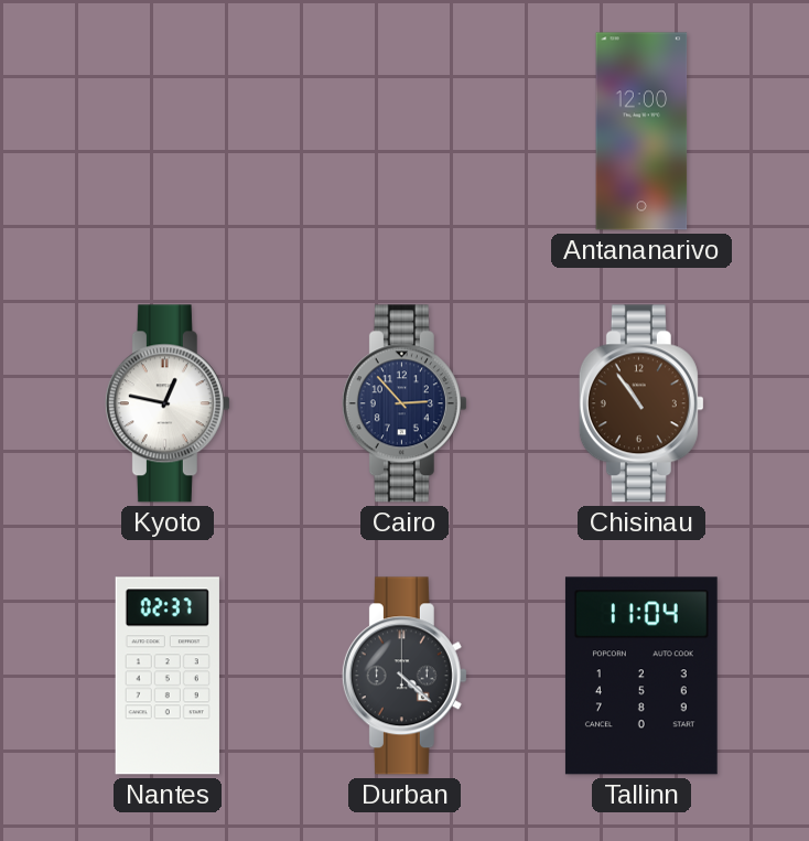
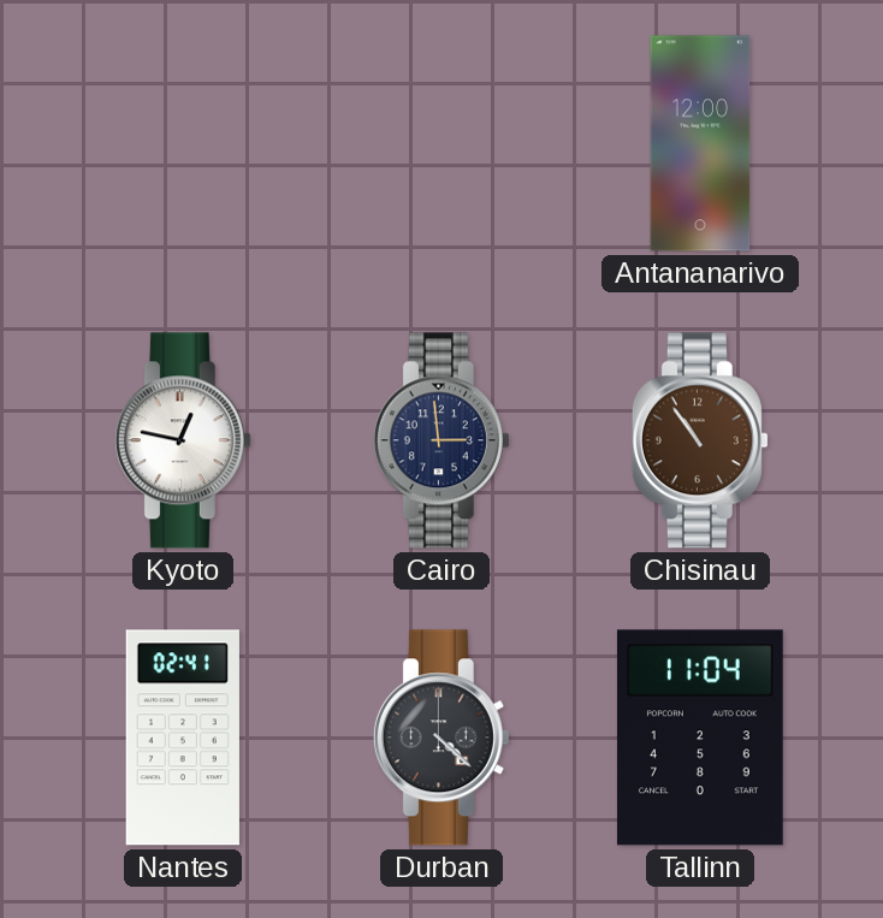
Cairo: 2:53 -> 2:59 (441, 440)
Nantes: 02:37 -> 02:41 (183, 738)
